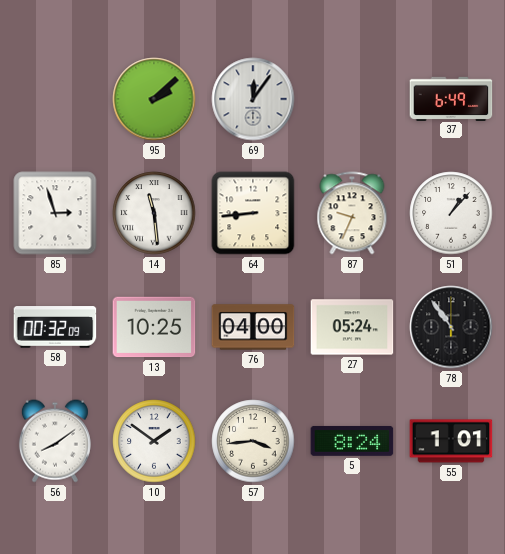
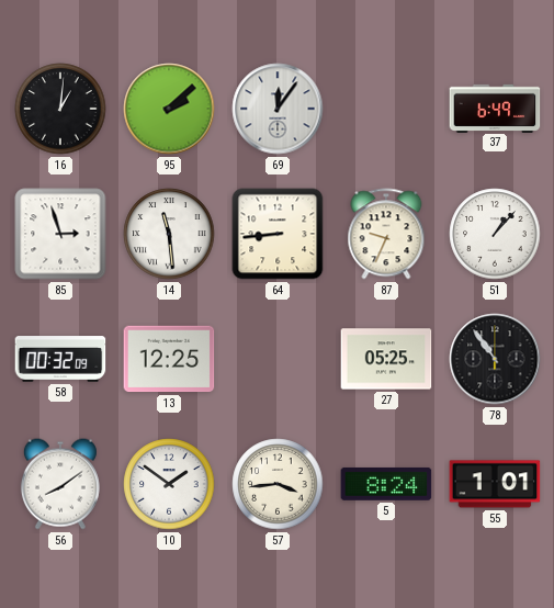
16: none -> 1:01 (60, 109)
13: 10:25 -> 12:25 (169, 359)
76: 04:00 -> none (253, 327)
27: 05:24 -> 05:25 (386, 359)
